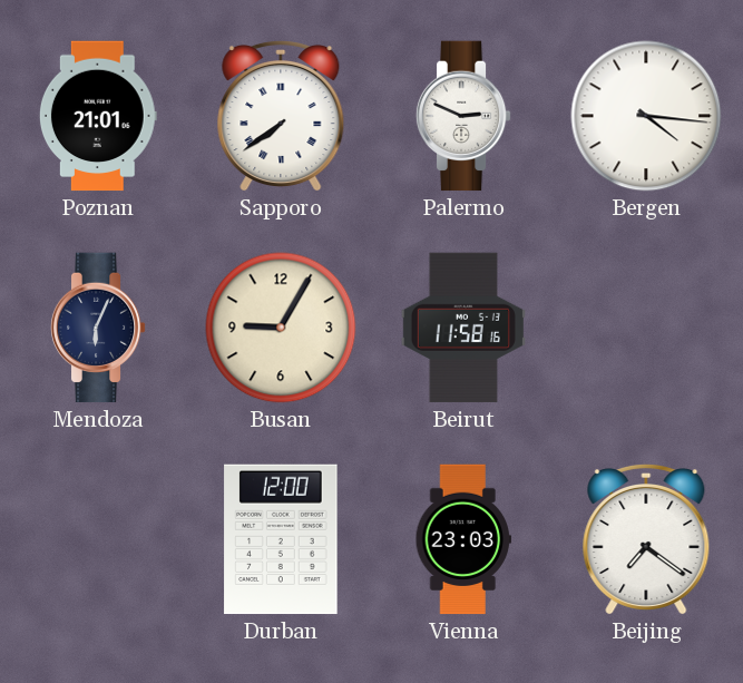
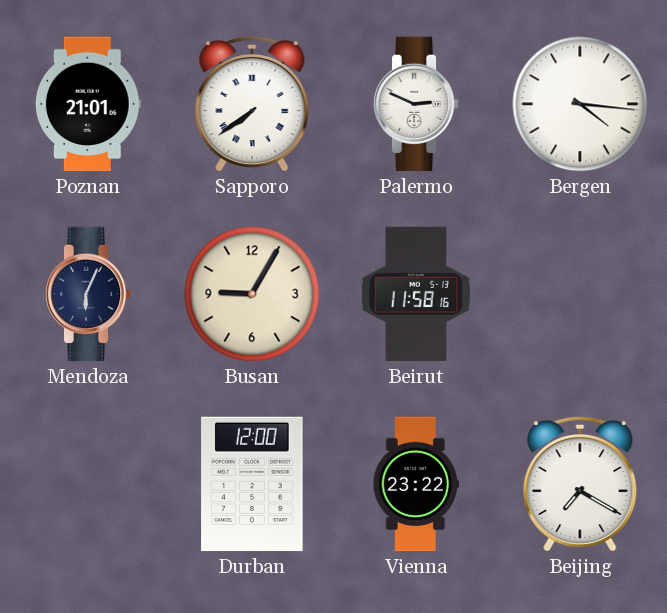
Vienna: 23:03 -> 23:22 (416, 484)
Beijing: 7:21 -> 7:20 (580, 484)
